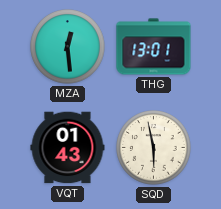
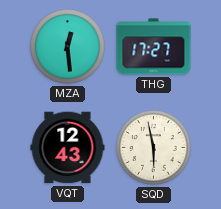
THG: 13:01 -> 17:27 (154, 47)
VQT: 01:43 -> 12:43 (68, 148)
